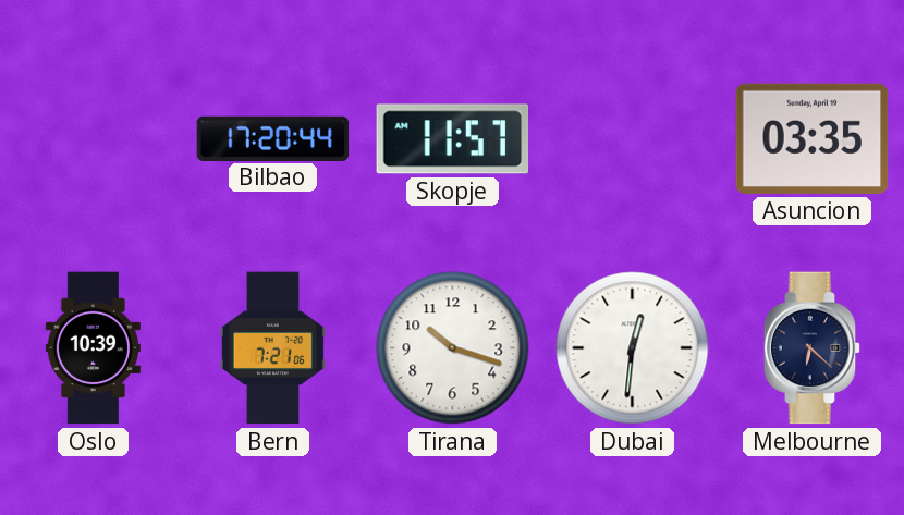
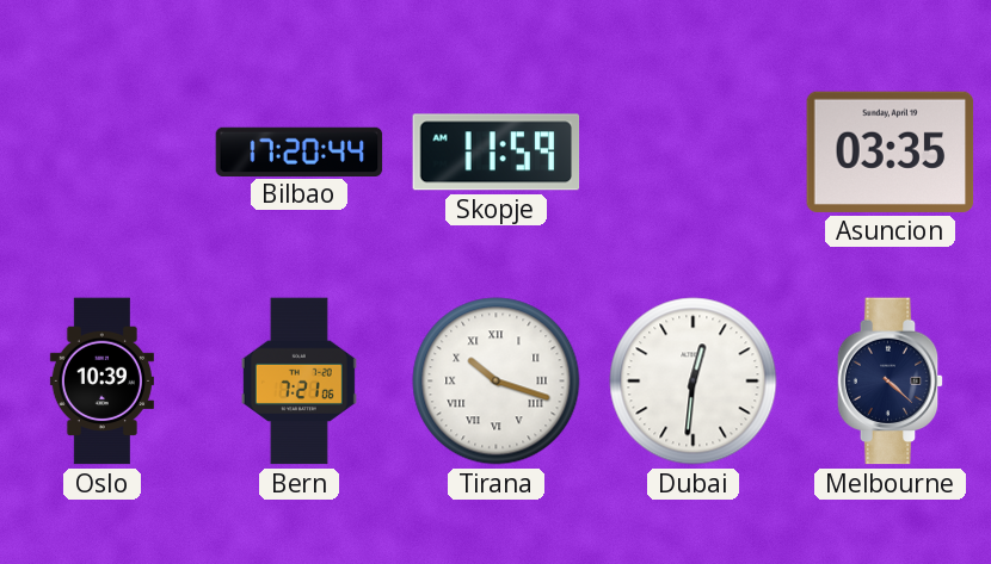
Skopje: 11:57 -> 11:59 (497, 153)
Tirana numerals: Arabic -> Roman (497, 382)
Melbourne: 6:22 -> 4:22 (891, 382)
